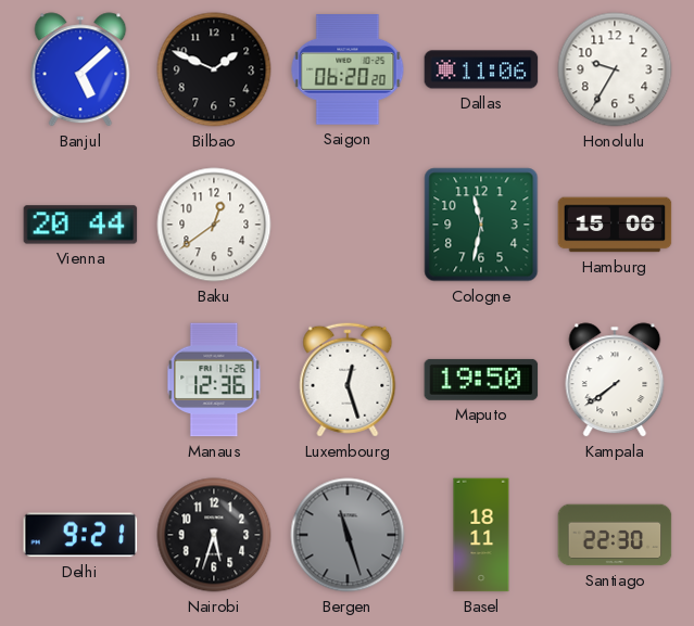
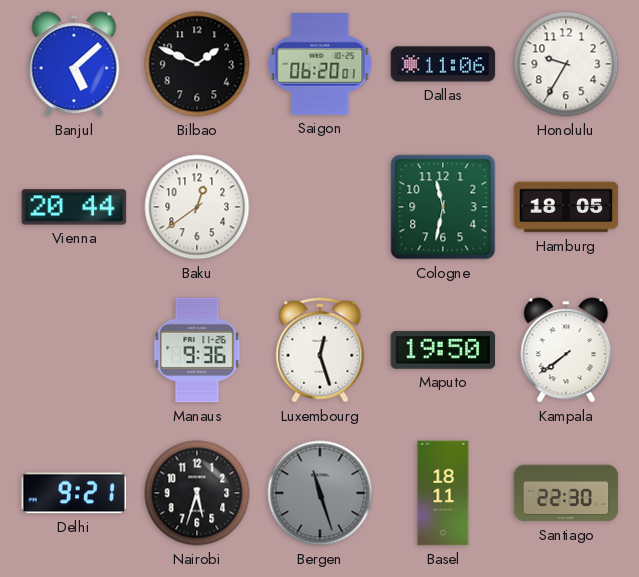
Saigon: 06:20:20 -> 06:20:01 (320, 64)
Hamburg: 15:06 -> 18:05 (566, 207)
Manaus: 12:36 -> 9:36 (197, 350)
